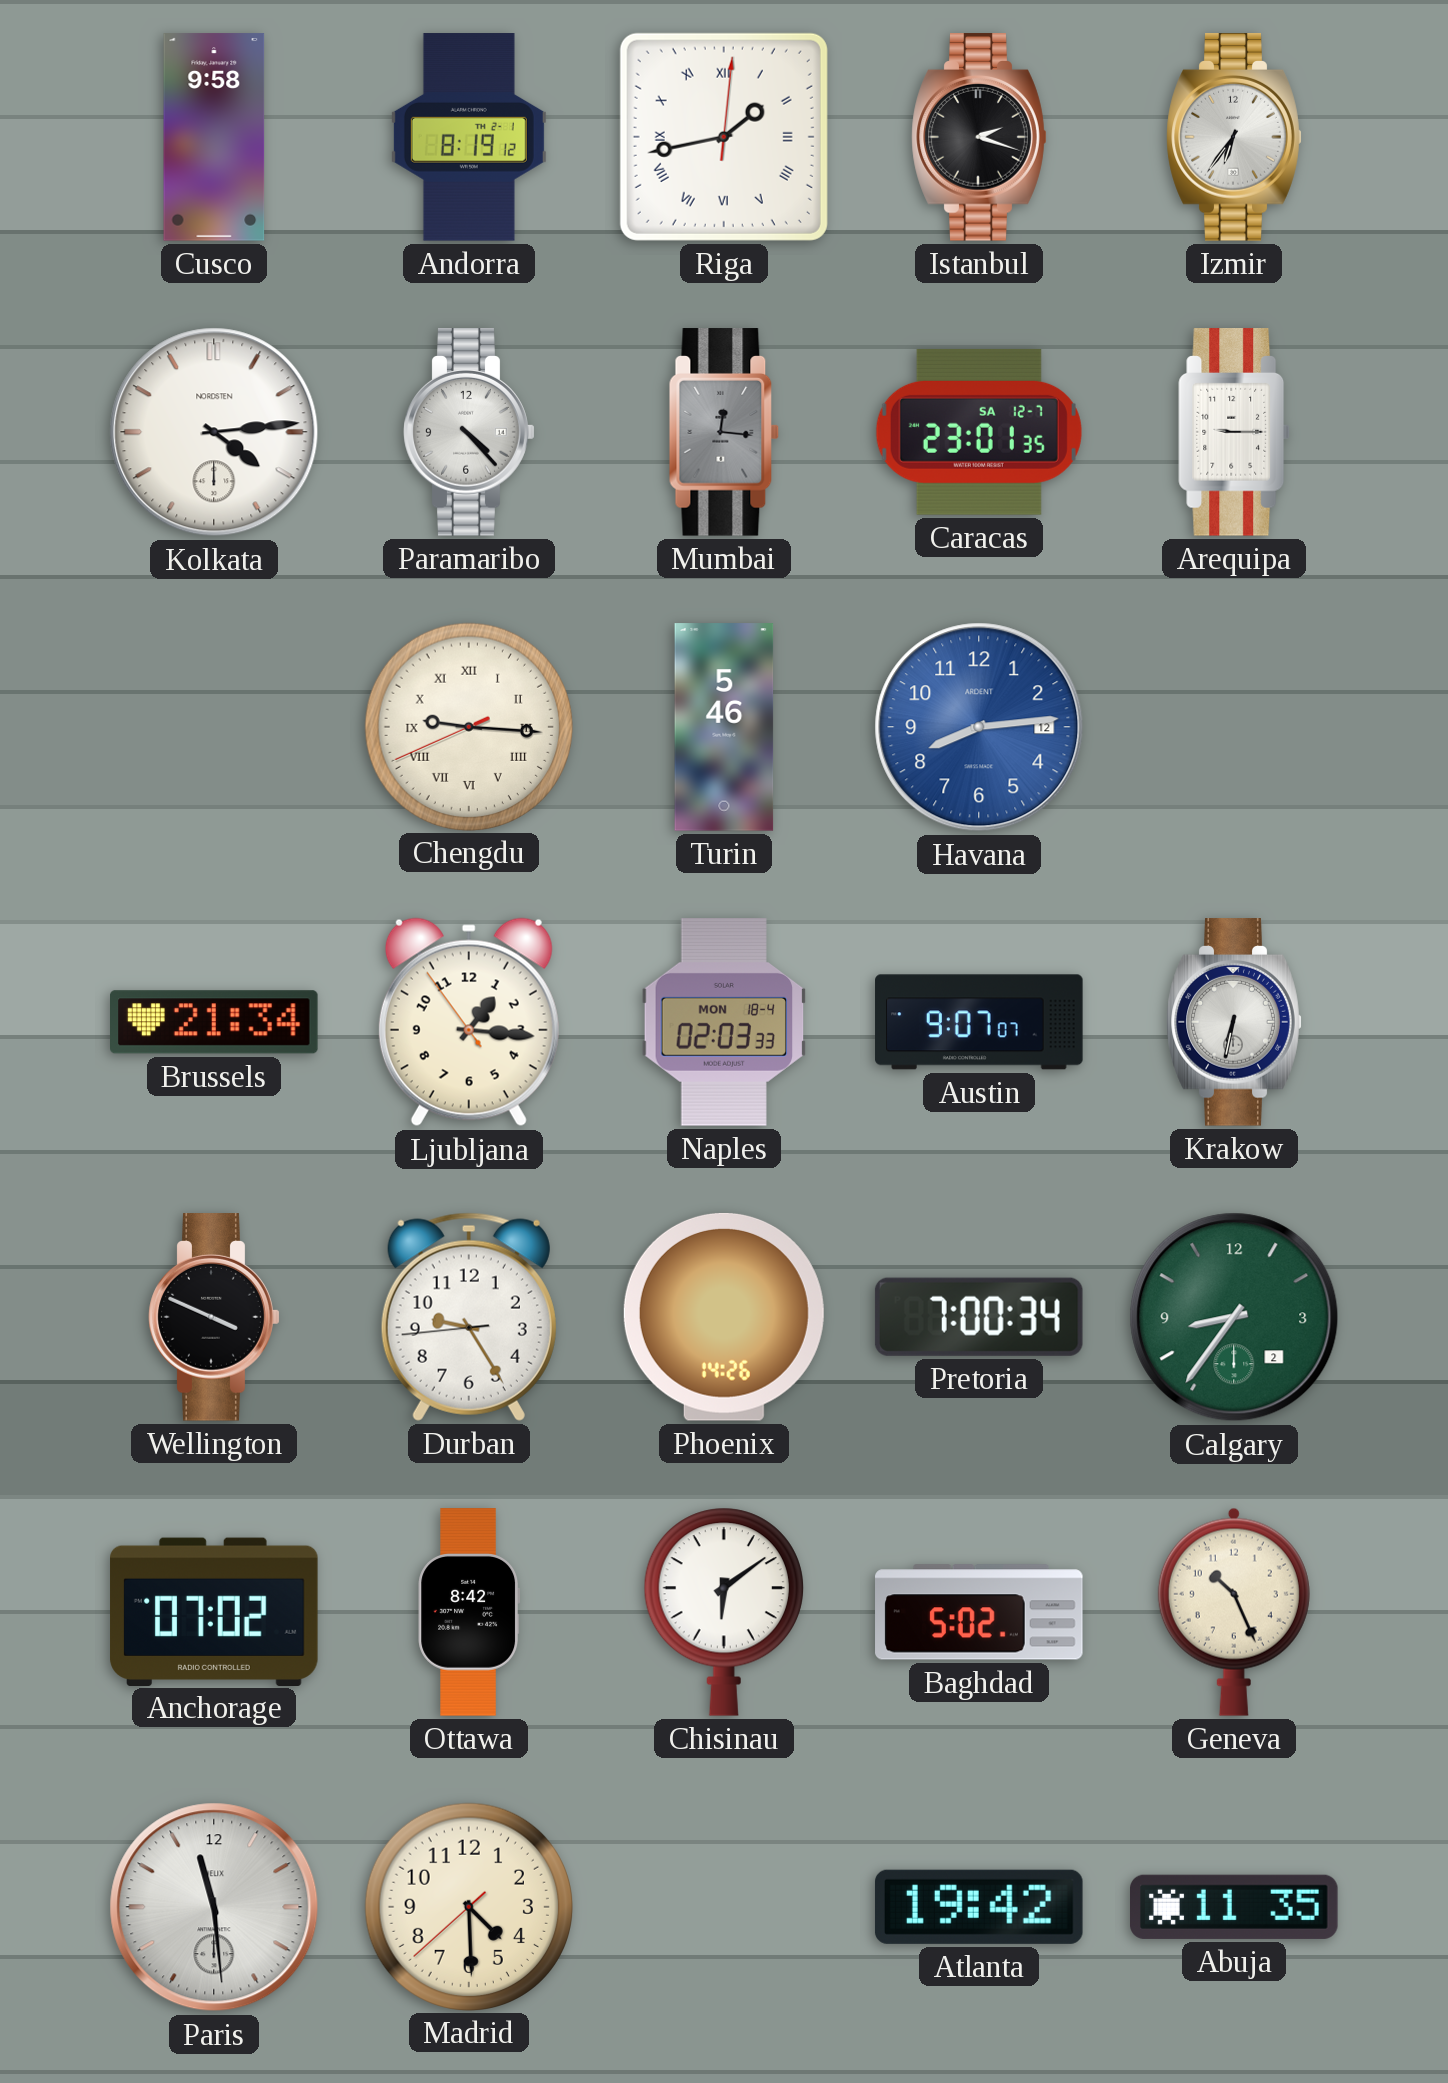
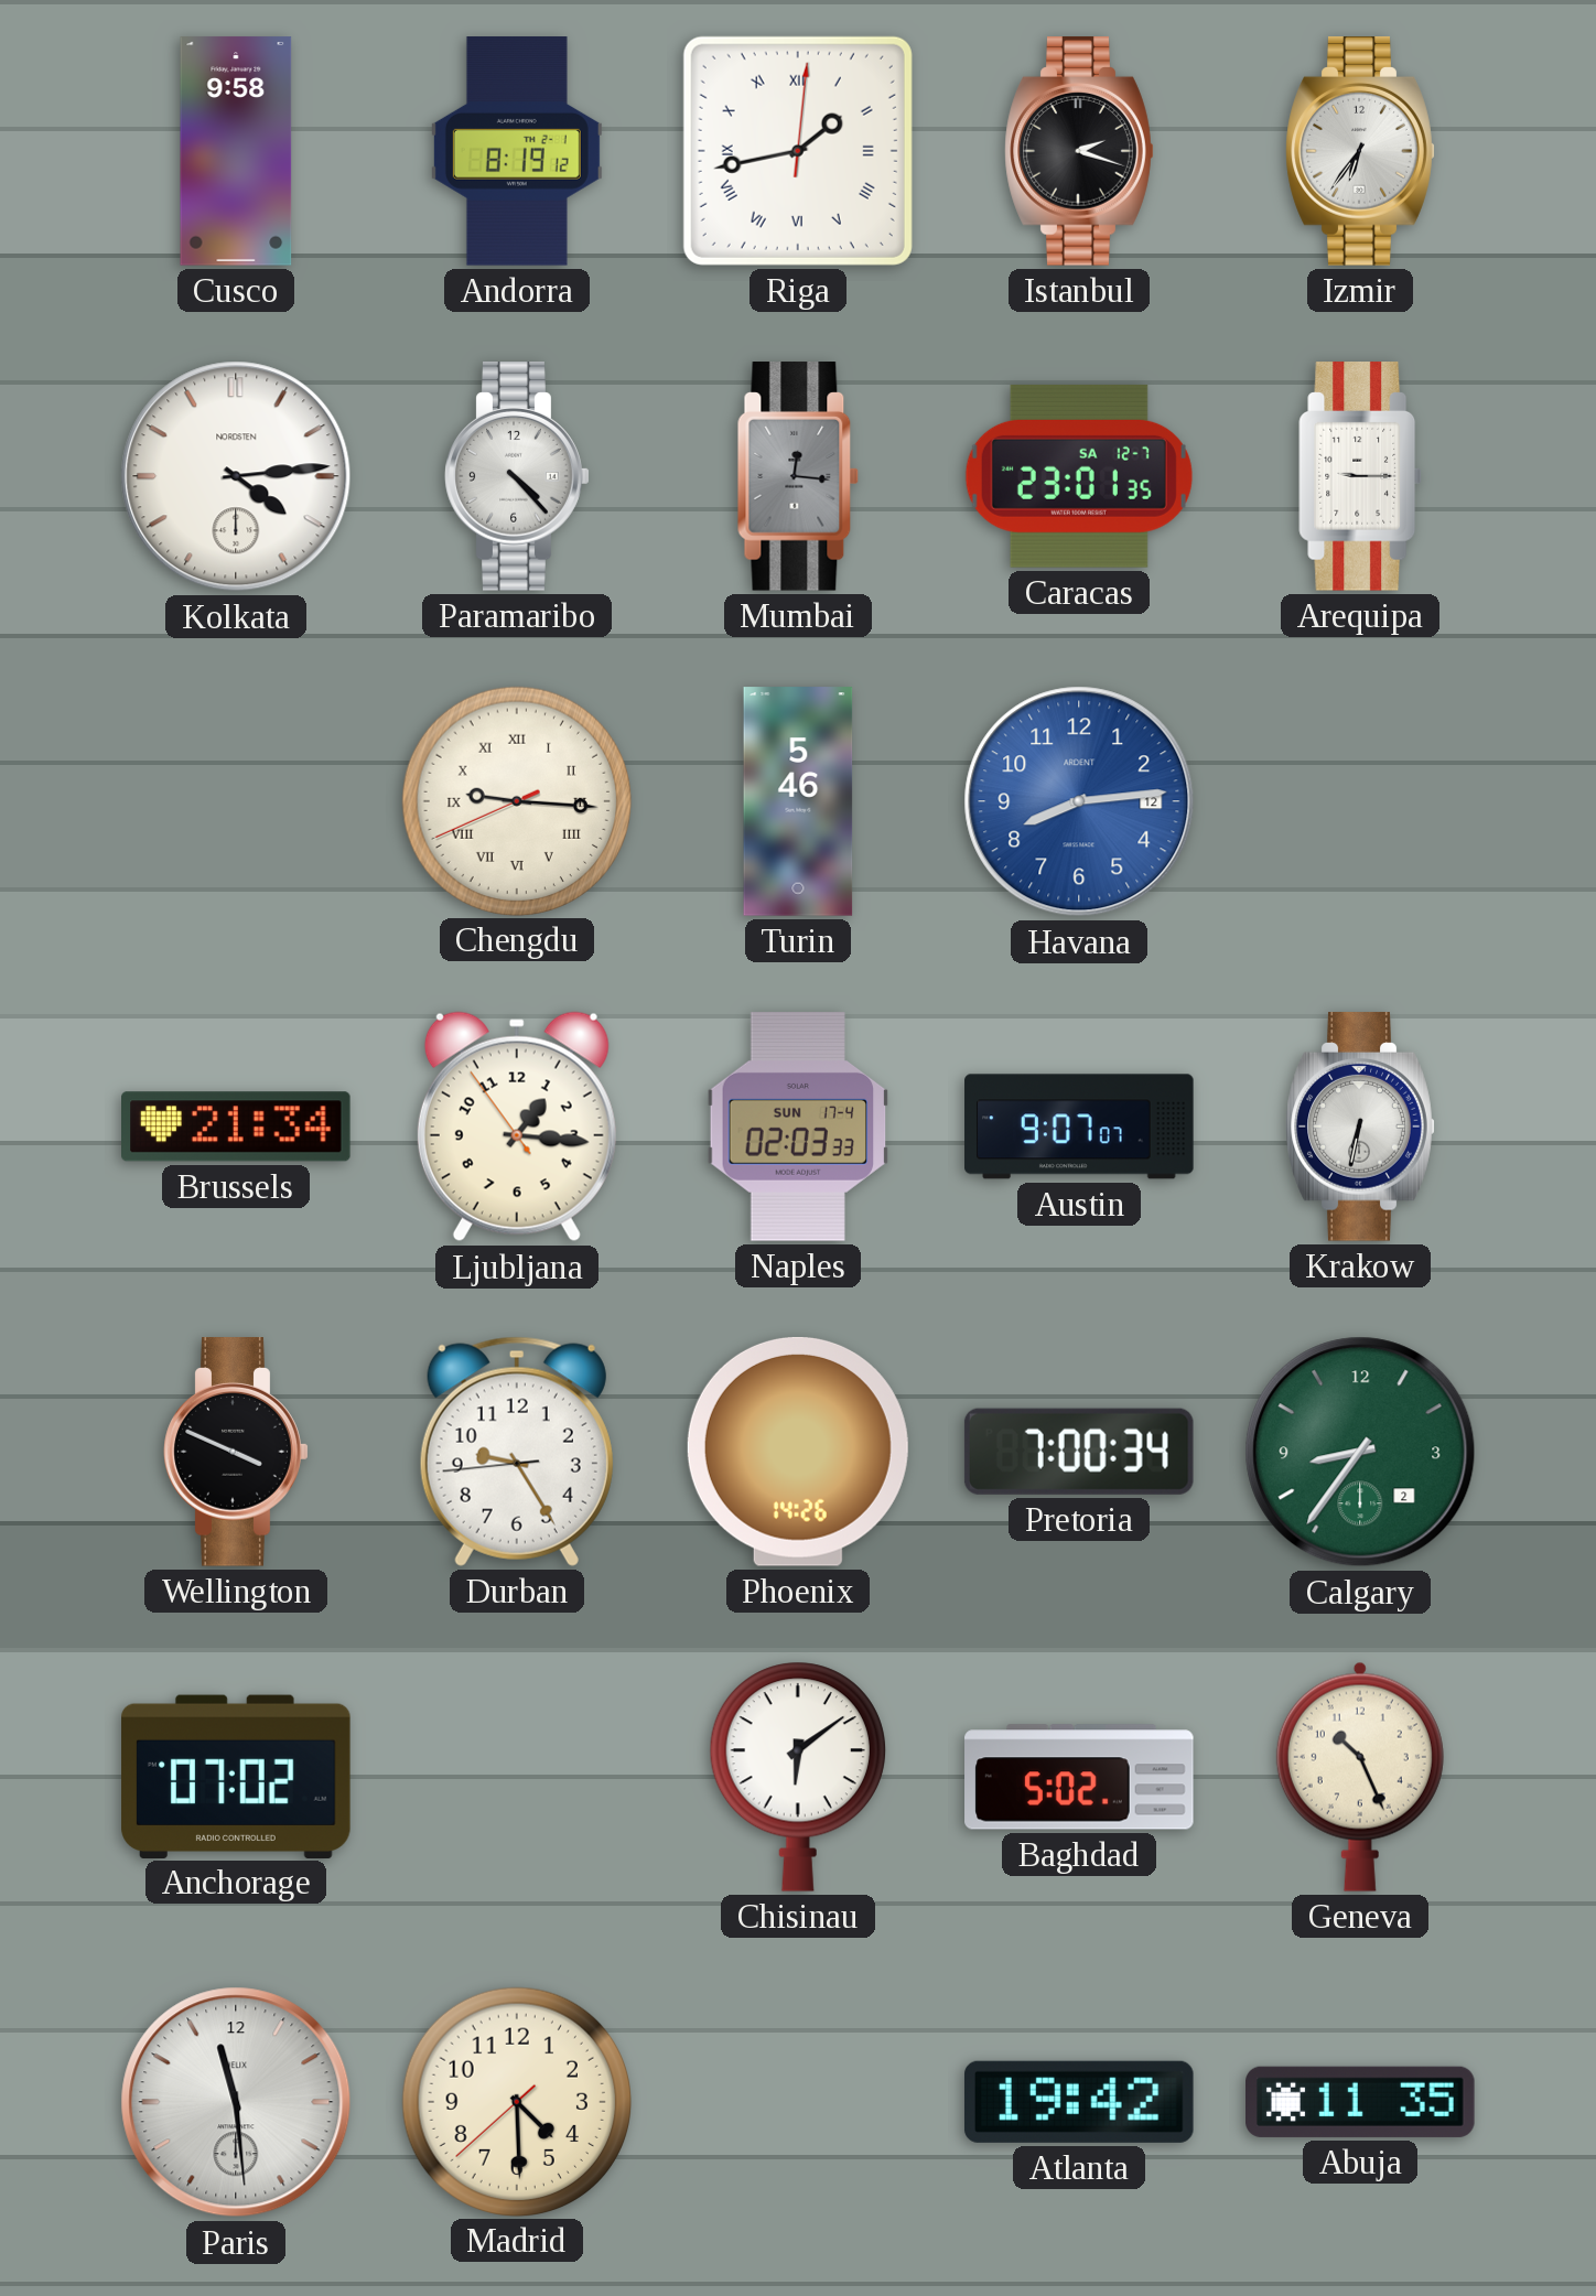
Naples date: MON 18-4 -> SUN 17-4 (798, 1127)
Ottawa: 8:42 -> none (469, 1612)
